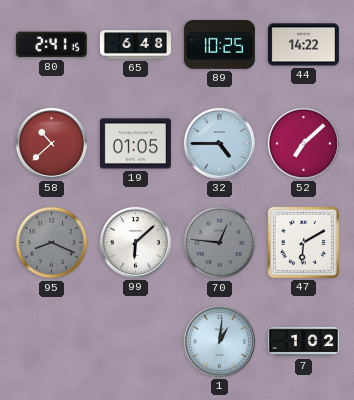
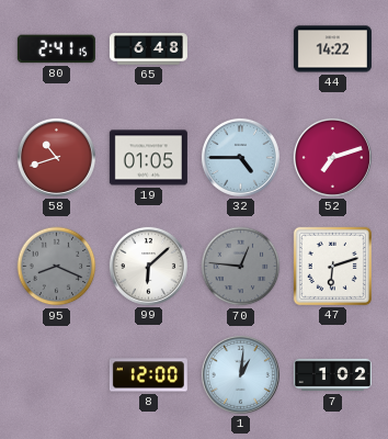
89: 10:25 -> none (219, 44)
58: 10:38 -> 10:42 (56, 157)
52: 7:08 -> 7:12 (332, 157)
47: 6:10 -> 6:12 (332, 266)
8: none -> 12:00 (148, 375)
